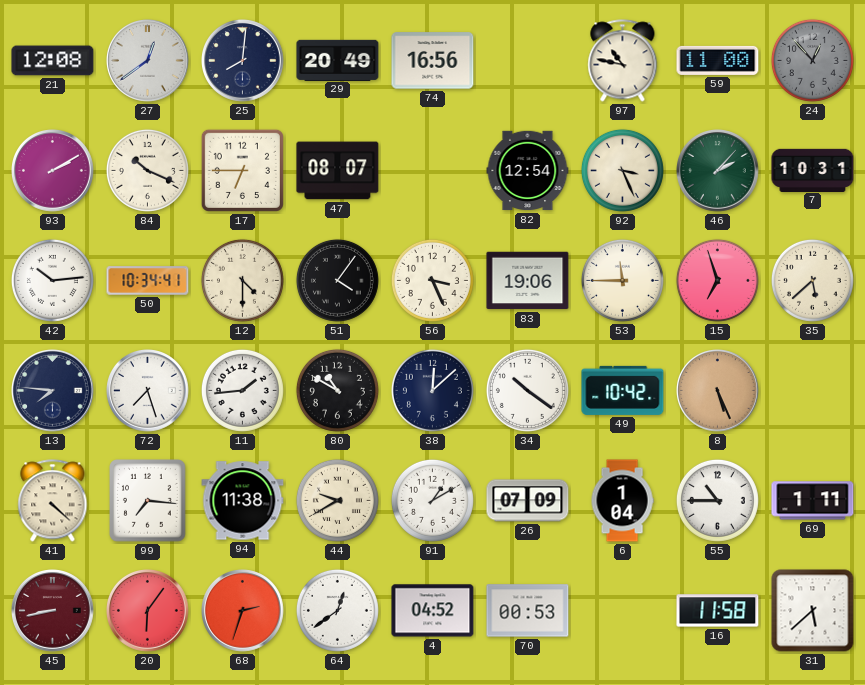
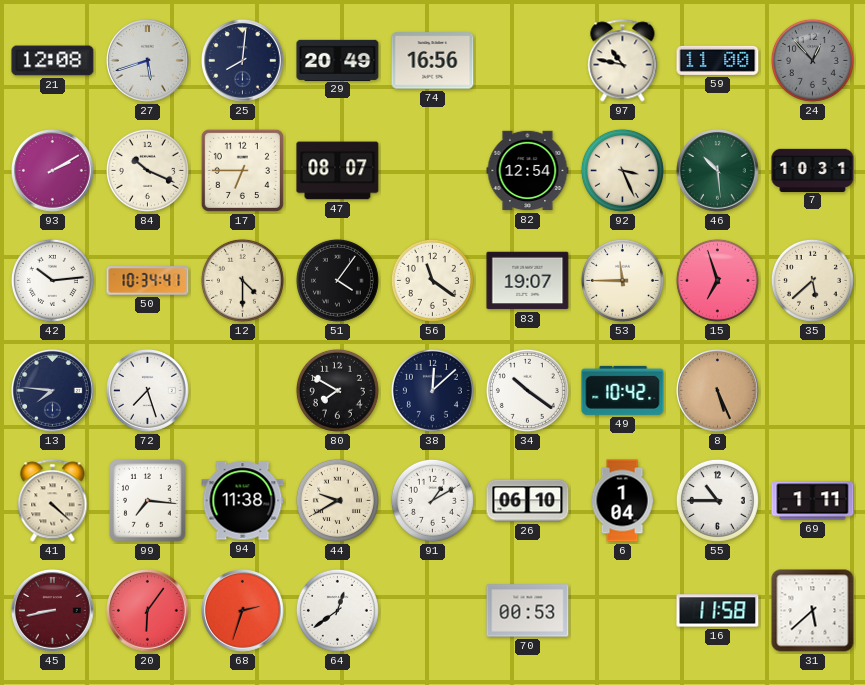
27: 12:39 -> 5:42 (148, 61)
46: 2:07 -> 10:29 (718, 171)
56: 3:26 -> 11:21 (432, 280)
83: 19:06 -> 19:07 (528, 281)
11: 1:44 -> none (242, 390)
80: 10:50 -> 7:50 (337, 390)
26: 07:09 -> 06:10 (528, 501)
4: 04:52 -> none (433, 611)
